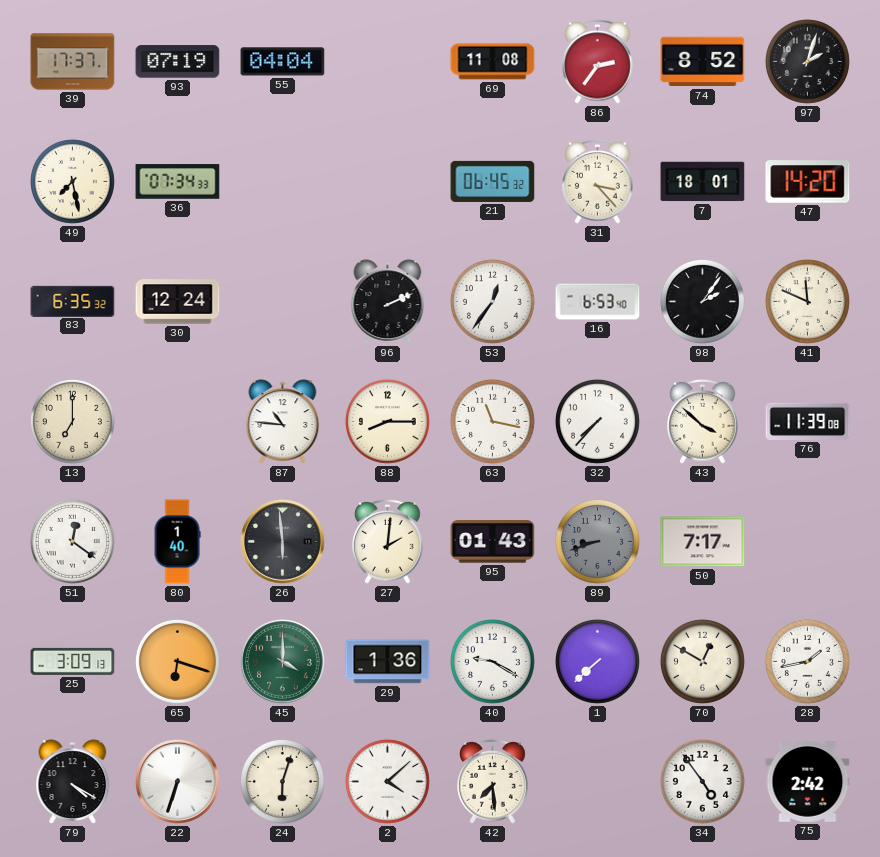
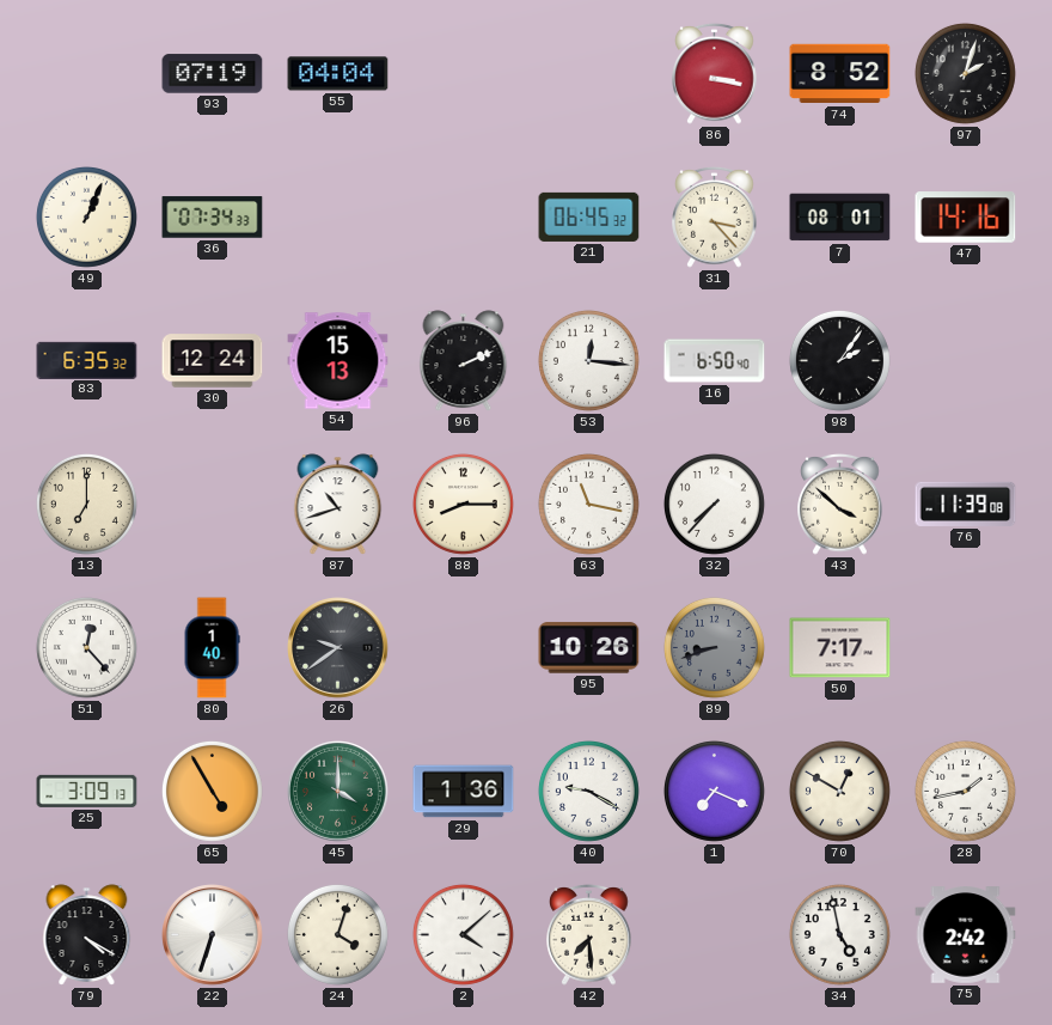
39: 17:37 -> none (73, 62)
69: 11:08 -> none (493, 62)
86: 2:36 -> 3:17 (715, 73)
49: 7:28 -> 1:04 (86, 216)
7: 18:01 -> 08:01 (840, 218)
47: 14:20 -> 14:16 (966, 218)
54: none -> 15:13 (338, 361)
53: 12:36 -> 12:16 (588, 360)
16: 6:53 -> 6:50 (715, 361)
41: 11:49 -> none (807, 301)
87: 10:46 -> 10:42 (338, 505)
51: 12:21 -> 12:23 (86, 647)
26: 5:59 -> 9:39 (338, 648)
27: 2:01 -> none (388, 541)
95: 01:43 -> 10:26 (589, 648)
65: 6:18 -> 4:55 (212, 791)
1: 7:38 -> 7:19 (714, 791)
24: 6:03 -> 4:03 (337, 934)
34: 4:54 -> 4:58 (839, 934)
